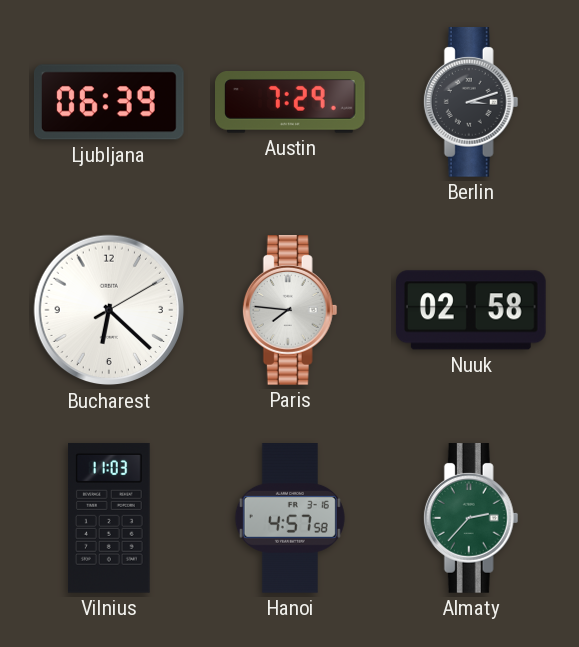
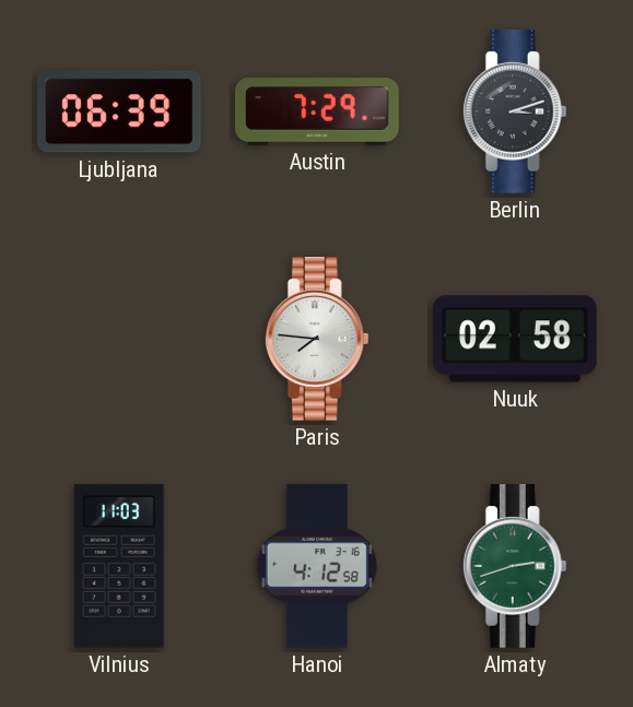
Bucharest: 6:22 -> none (109, 310)
Hanoi: 4:57 -> 4:12 (317, 567)
Almaty: 2:37 -> 2:42 (515, 567)
